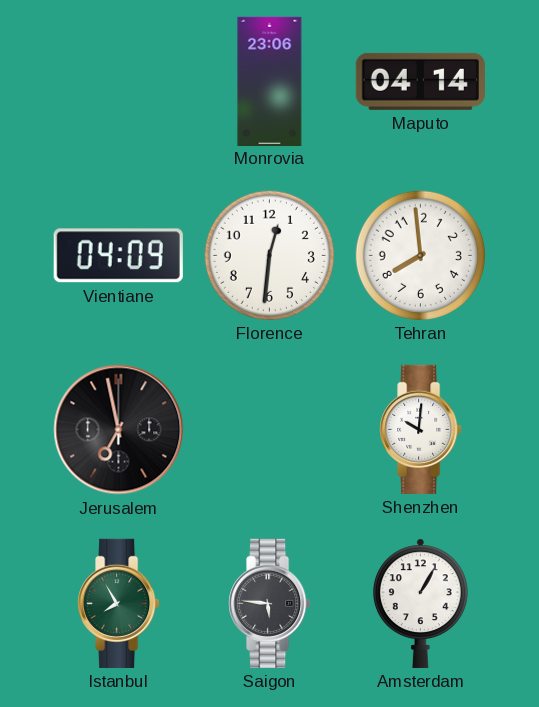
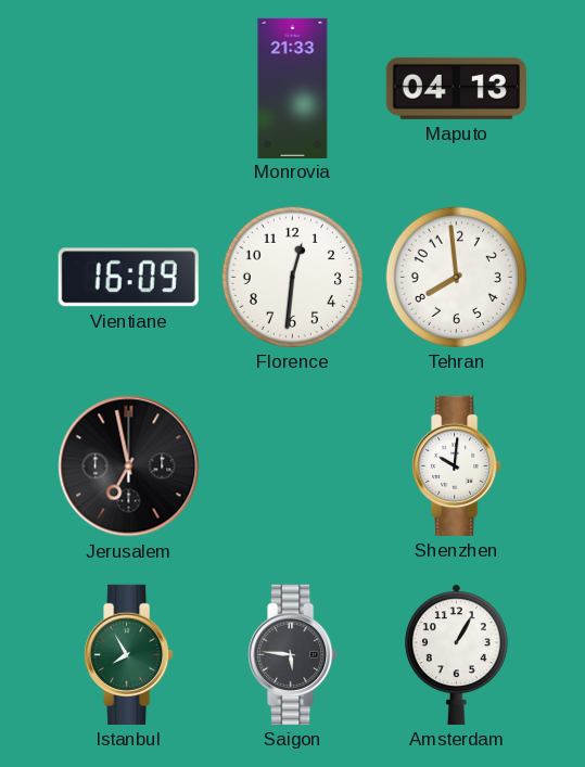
Monrovia: 23:06 -> 21:33 (293, 88)
Maputo: 04:14 -> 04:13 (456, 88)
Vientiane: 04:09 -> 16:09 (128, 278)
